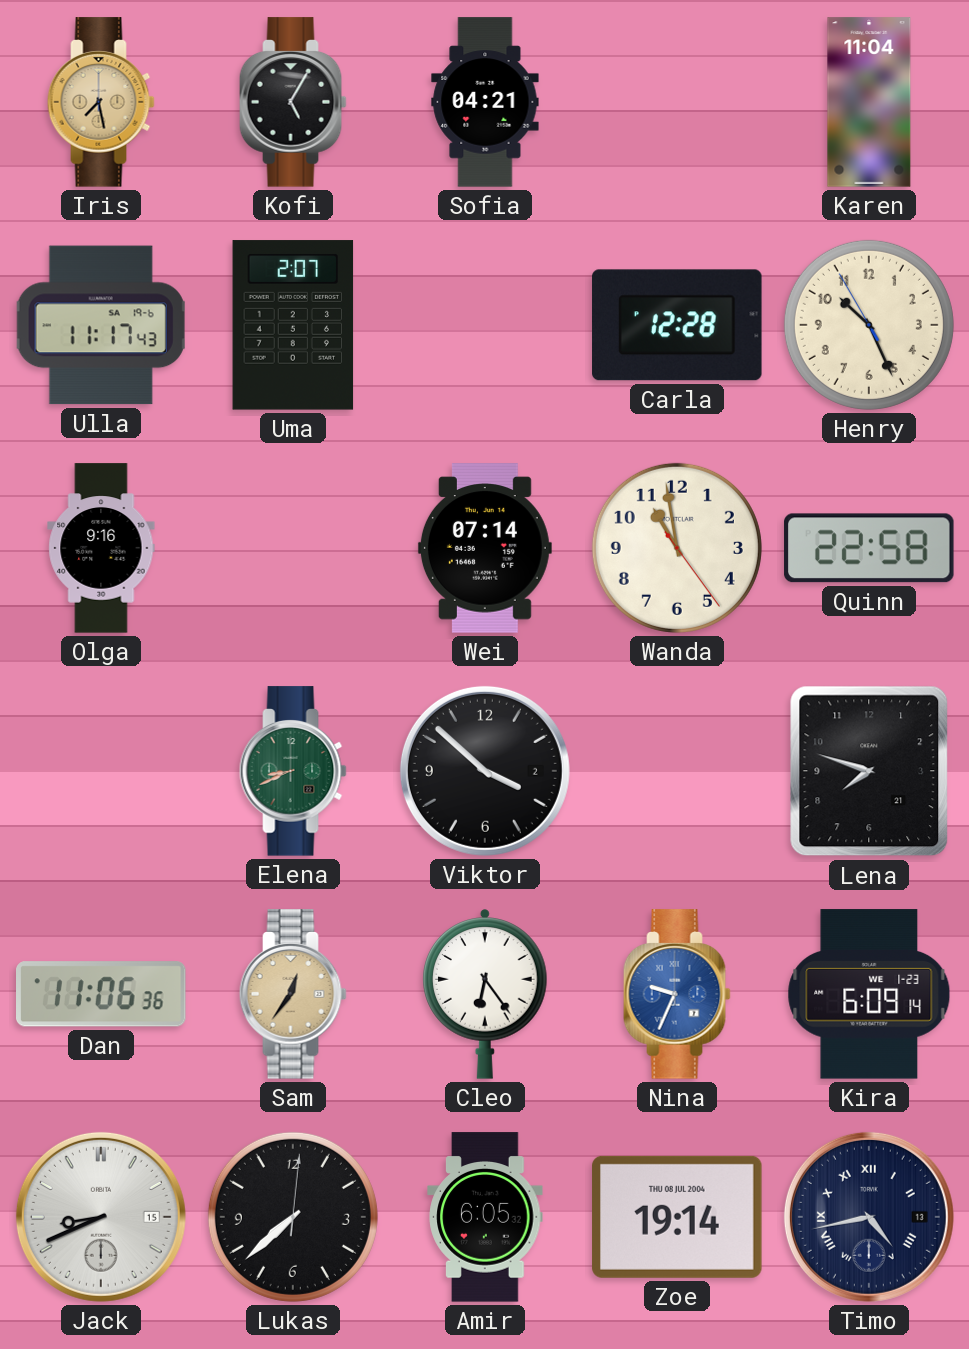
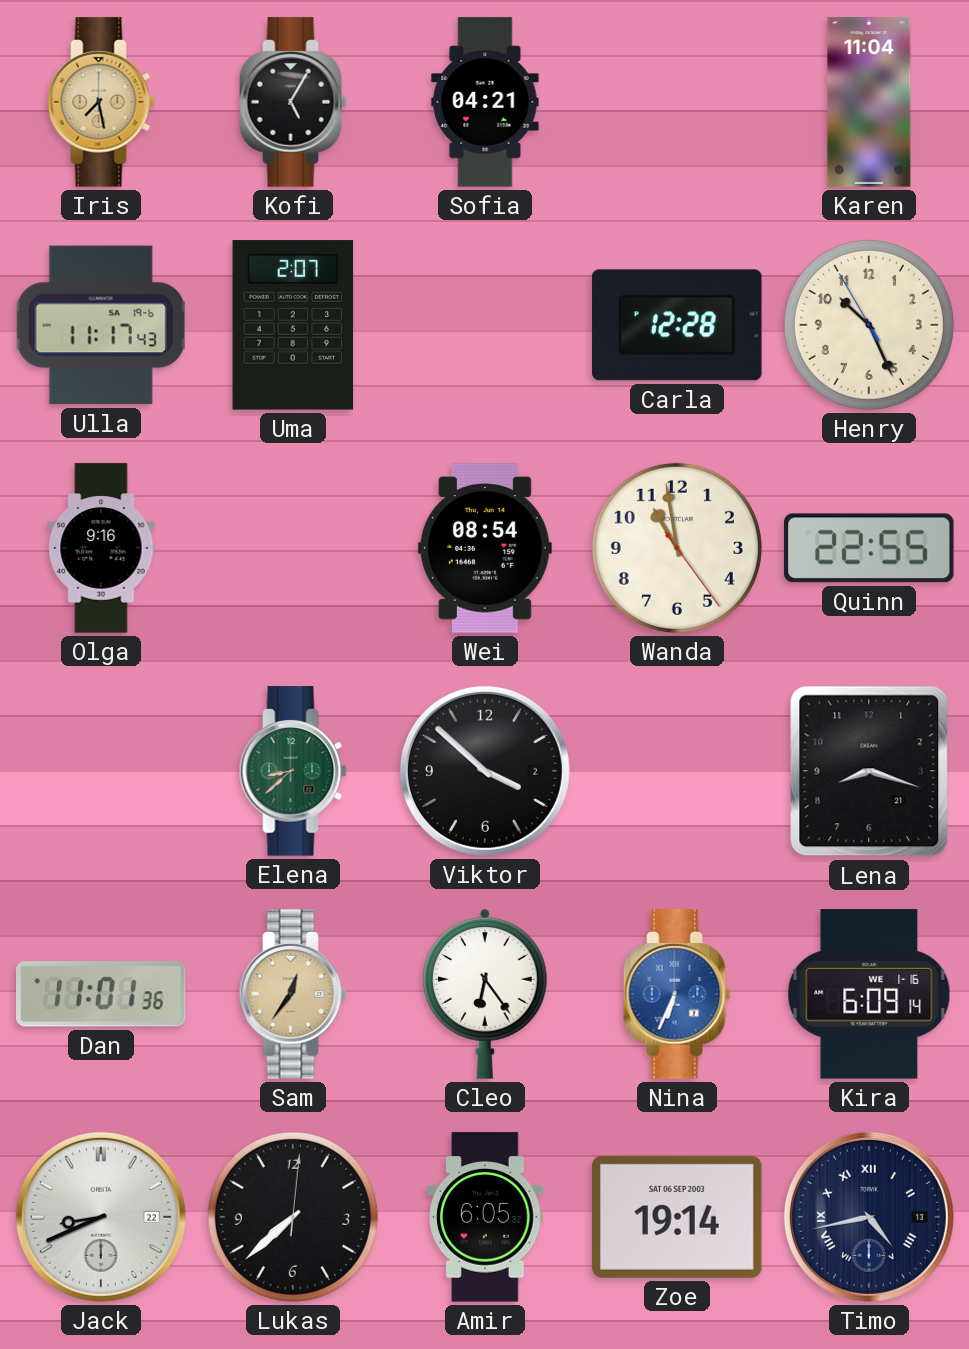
Wei: 07:14 -> 08:54 (485, 548)
Quinn: 22:58 -> 22:55 (869, 548)
Elena: 8:41 -> 8:38 (293, 771)
Lena: 7:48 -> 8:18 (869, 771)
Dan: 11:06 -> 11:01 (102, 994)
Nina: 9:34 -> 6:34 (677, 994)
Kira date: WE 1-23 -> WE 1-16 (869, 994)
Jack date: 15 -> 22 (101, 1217)
Zoe date: THU 08 JUL 2004 -> SAT 06 SEP 2003 (677, 1217)
